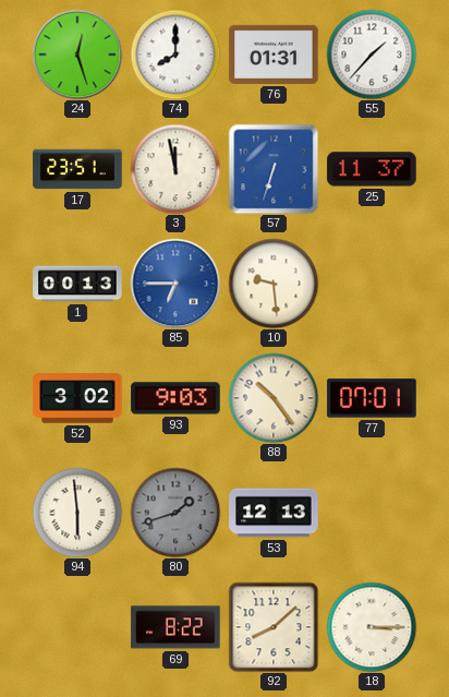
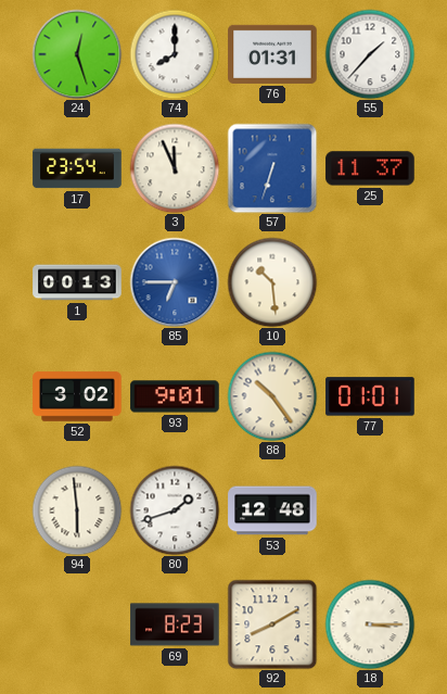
17: 23:51 -> 23:54 (77, 168)
3: 11:58 -> 11:56 (175, 168)
10: 9:29 -> 10:29 (272, 282)
93: 9:03 -> 9:01 (175, 396)
77: 07:01 -> 01:01 (370, 396)
80 dial: grey -> white (175, 510)
53: 12:13 -> 12:48 (272, 510)
69: 8:22 -> 8:23 (175, 624)
92: 8:08 -> 8:10 (272, 624)
